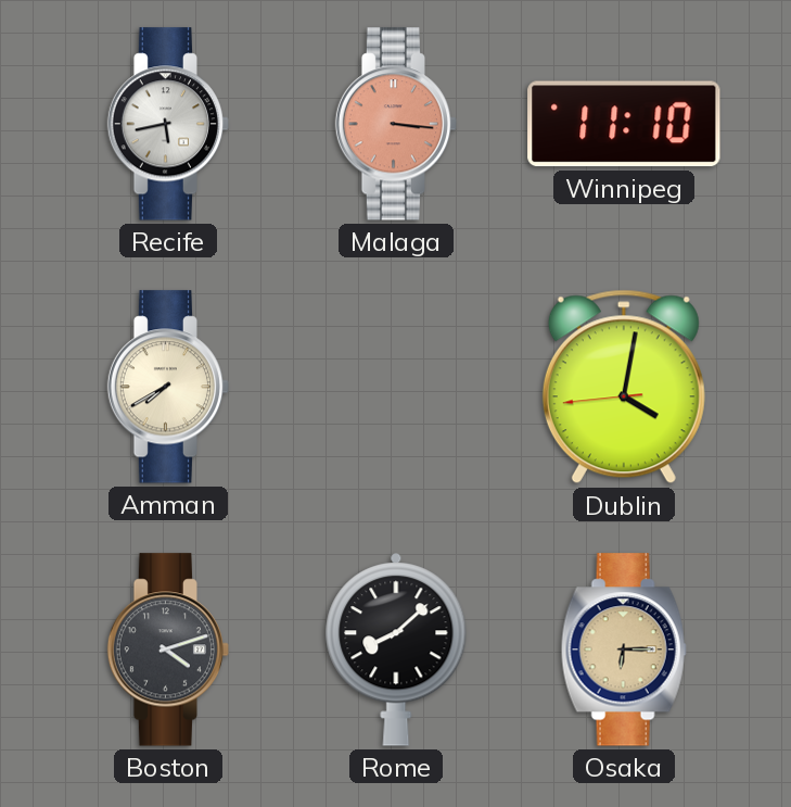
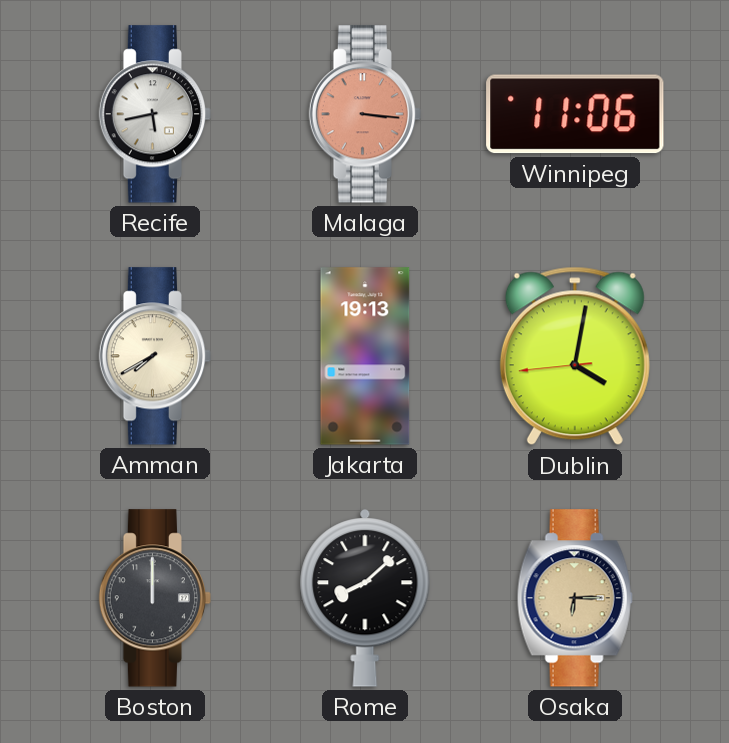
Winnipeg: 11:10 -> 11:06 (575, 114)
Jakarta: none -> 19:13 (365, 356)
Boston: 4:12 -> 12:00 (155, 598)
